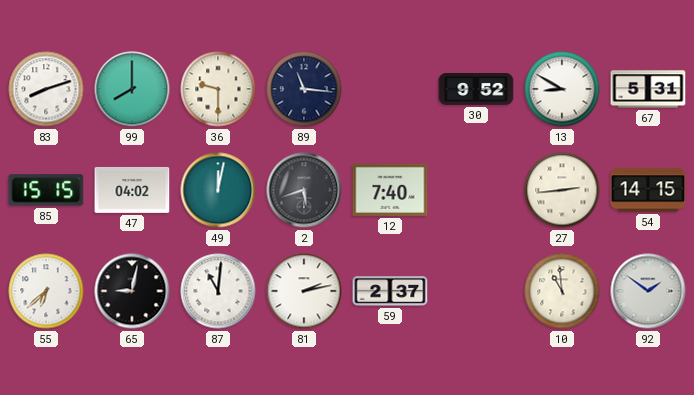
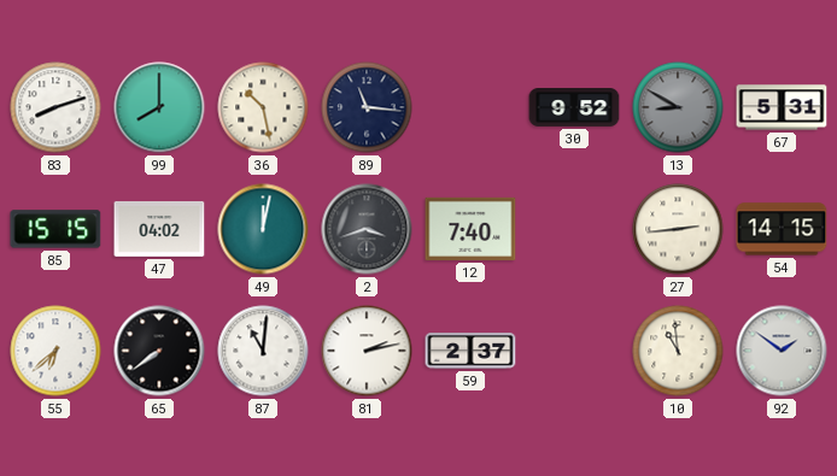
36: 9:30 -> 10:28 (263, 107)
13 dial: white -> grey (678, 107)
2: 5:42 -> 3:42 (367, 229)
65: 9:02 -> 7:39 (159, 351)
